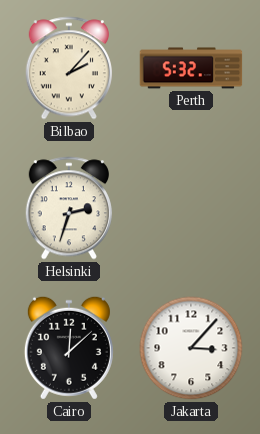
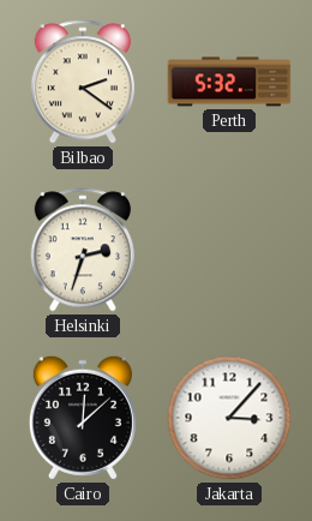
Bilbao: 2:07 -> 2:21 (83, 82)
